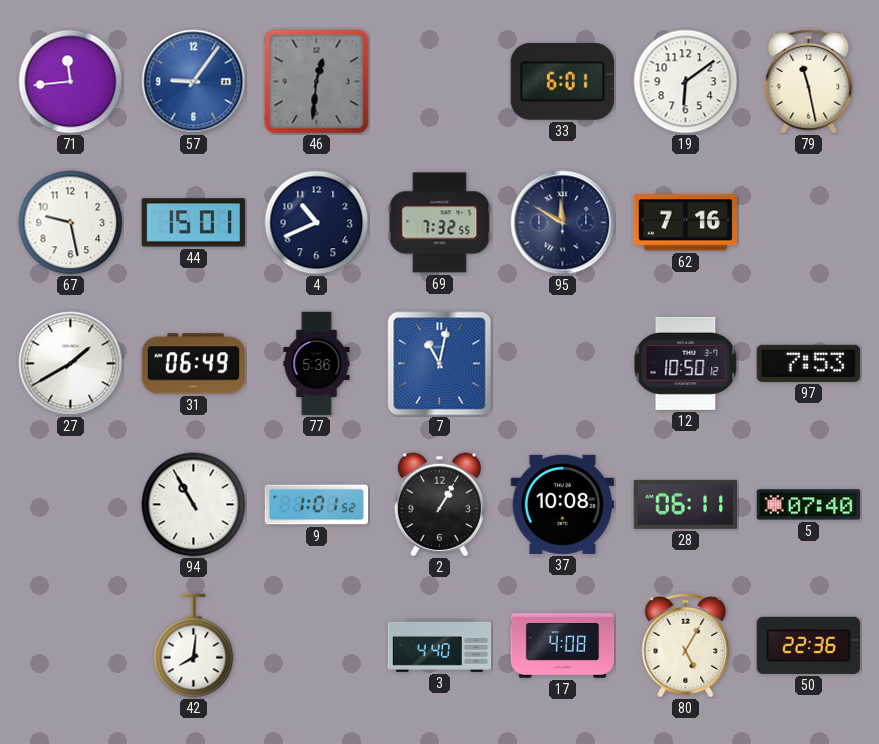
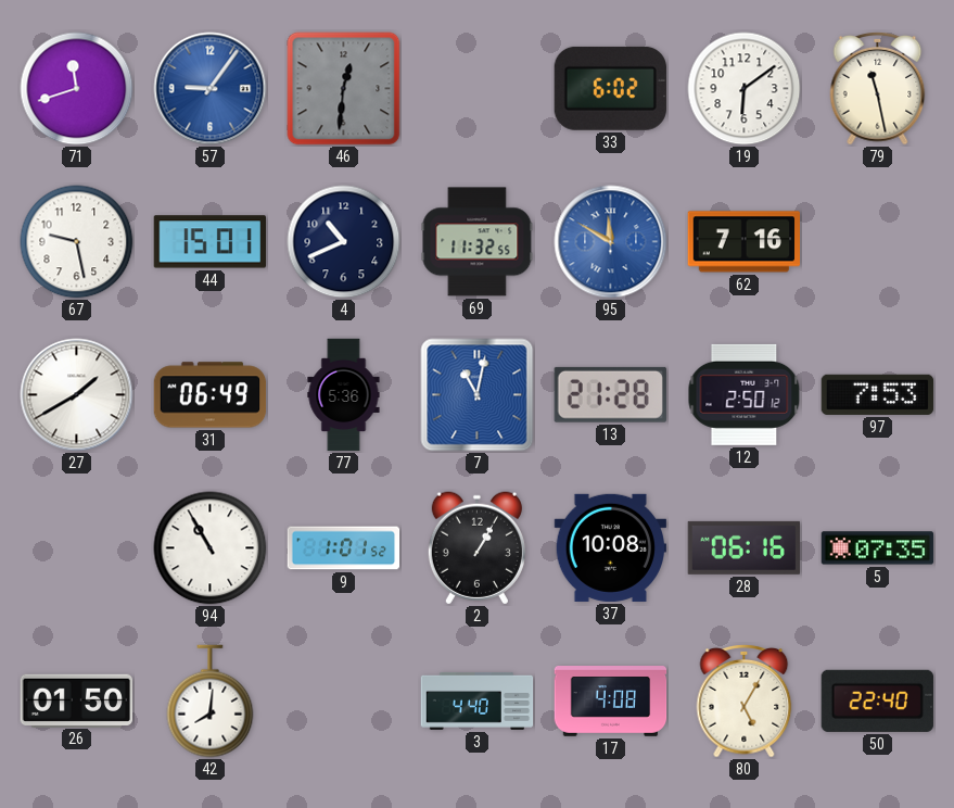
71: 11:44 -> 11:42 (77, 89)
33: 6:01 -> 6:02 (610, 88)
69: 7:32 -> 11:32 (478, 242)
95 dial: navy -> blue (611, 242)
13: none -> 21:28 (610, 394)
12: 10:50 -> 2:50 (745, 394)
28: 06:11 -> 06:16 (743, 547)
5: 07:40 -> 07:35 (878, 548)
26: none -> 01:50 (77, 700)
50: 22:36 -> 22:40 (877, 700)
